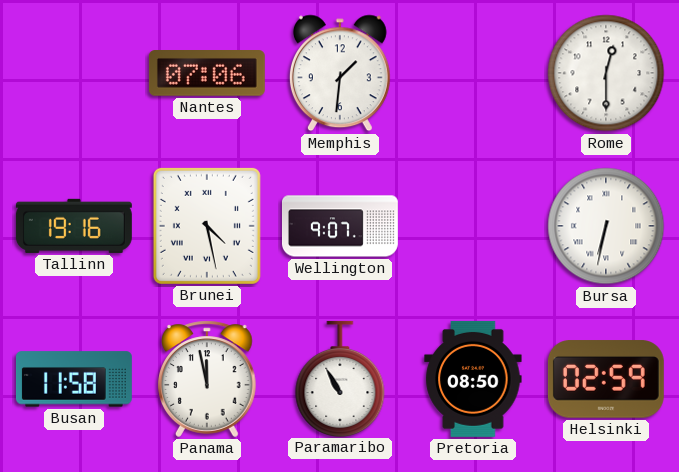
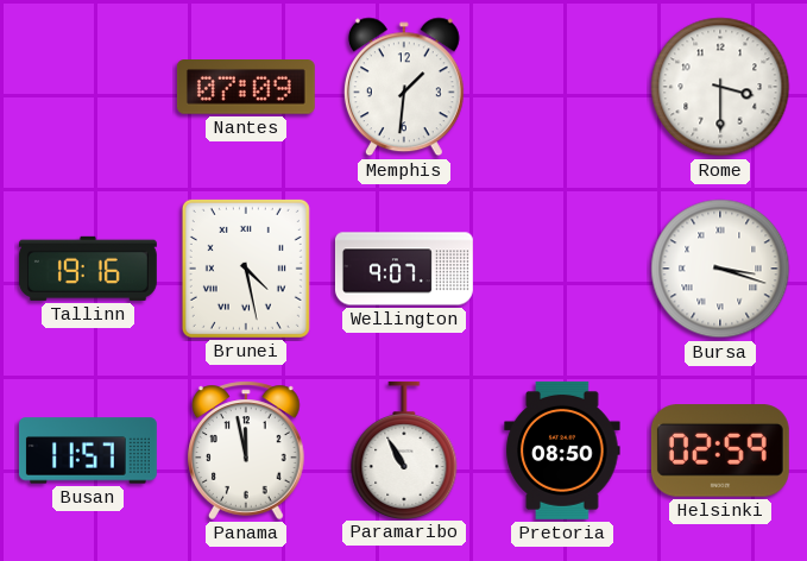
Nantes: 07:06 -> 07:09 (246, 87)
Rome: 12:30 -> 3:30 (720, 87)
Bursa: 6:32 -> 3:18 (720, 269)
Busan: 11:58 -> 11:57 (88, 450)
